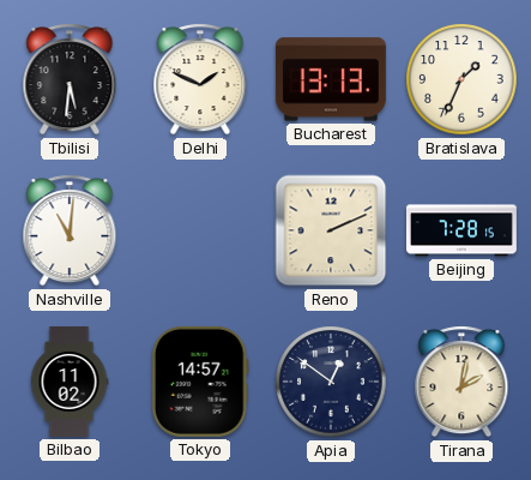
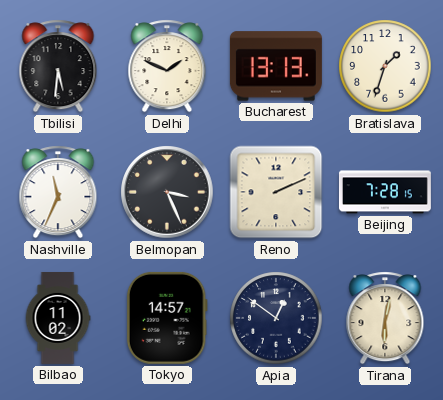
Bratislava: 1:34 -> 1:33 (385, 66)
Nashville: 11:01 -> 11:34 (58, 192)
Belmopan: none -> 3:26 (167, 192)
Tirana: 2:02 -> 6:02 (385, 318)
